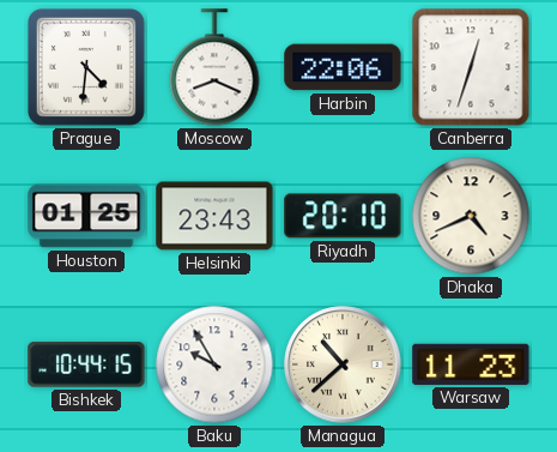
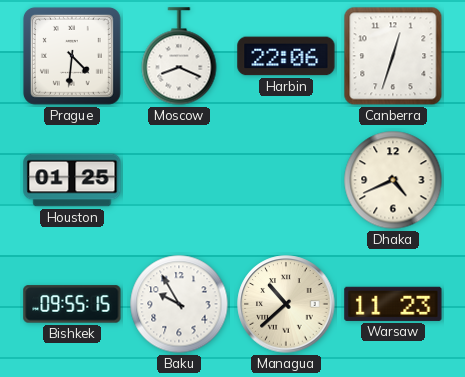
Helsinki: 23:43 -> none (214, 216)
Riyadh: 20:10 -> none (343, 216)
Bishkek: 10:44 -> 09:55 (72, 304)
